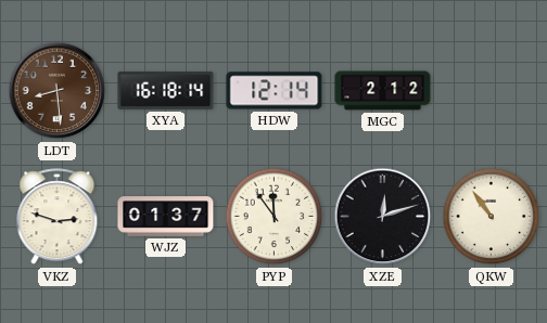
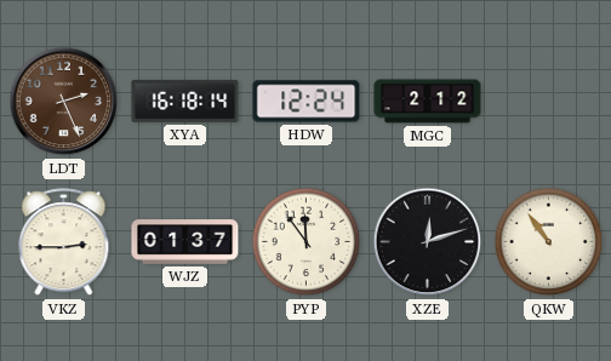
LDT: 8:29 -> 2:26 (64, 102)
HDW: 12:14 -> 12:24 (307, 102)
VKZ: 2:48 -> 2:45 (64, 242)
